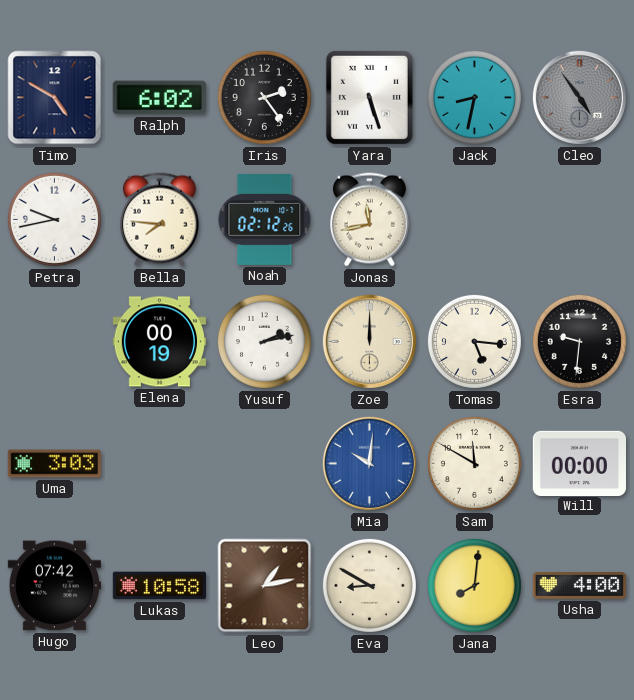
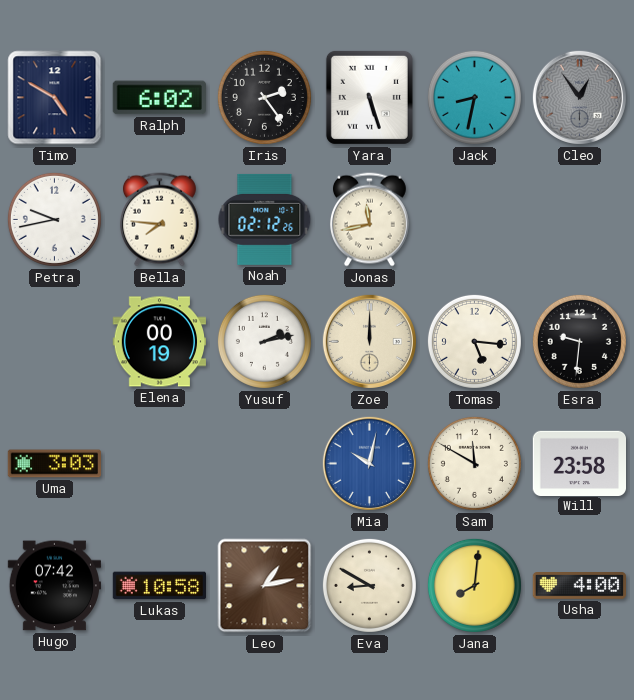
Cleo: 4:54 -> 12:54 (579, 97)
Mia: 10:01 -> 10:02 (369, 463)
Will: 00:00 -> 23:58 (579, 463)
